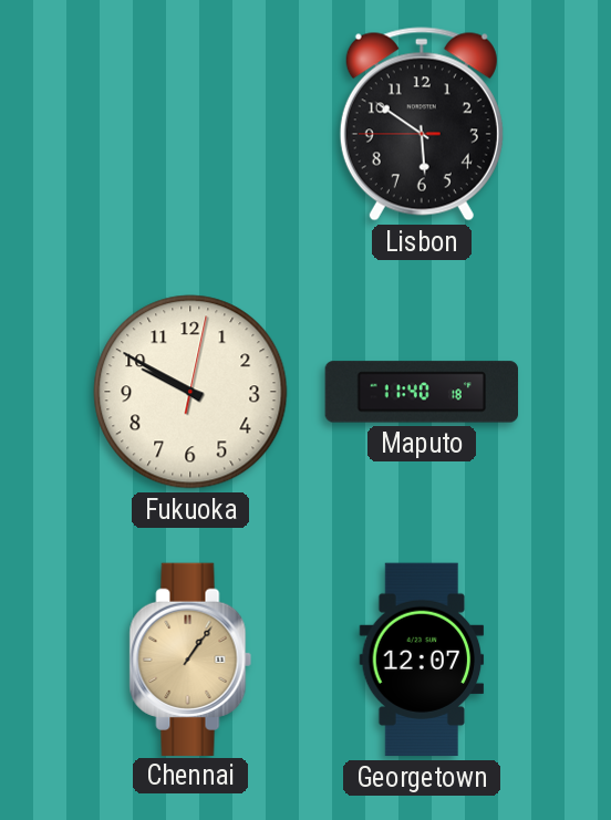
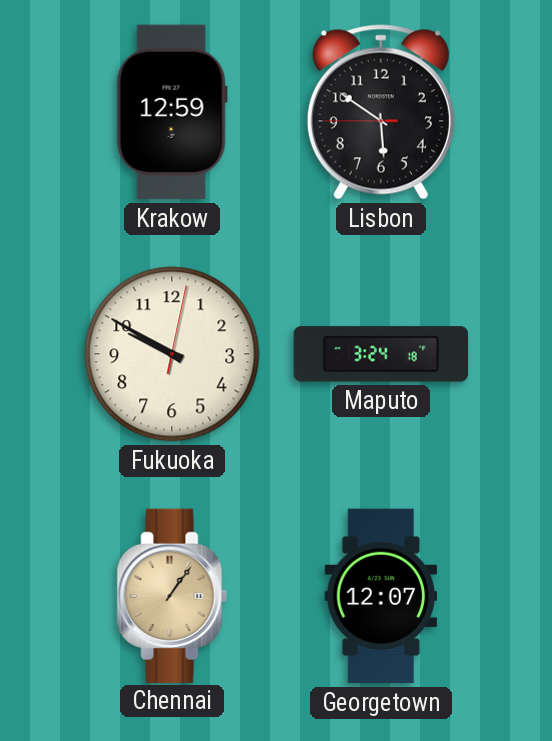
Krakow: none -> 12:59 (172, 112)
Maputo: 11:40 -> 3:24 (380, 354)
